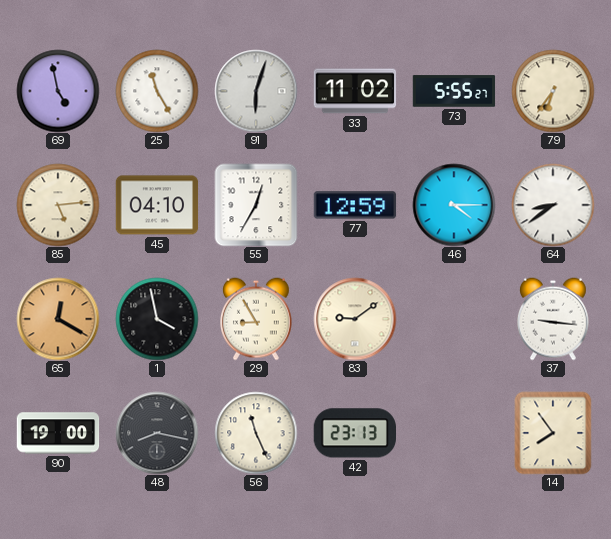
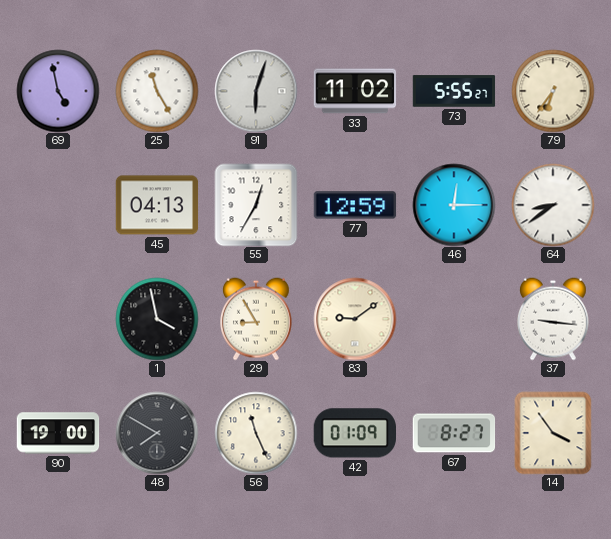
85: 5:14 -> none (58, 205)
45: 04:10 -> 04:13 (157, 205)
46: 4:15 -> 12:15 (454, 205)
65: 12:20 -> none (58, 319)
48: 8:17 -> 7:50 (157, 433)
42: 23:13 -> 01:09 (354, 433)
67: none -> 8:27 (454, 433)
14: 7:54 -> 3:54 (553, 433)
